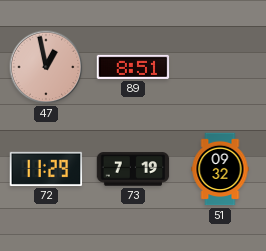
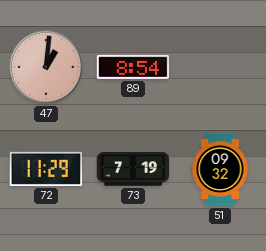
47: 12:58 -> 1:01 (46, 67)
89: 8:51 -> 8:54 (133, 67)
